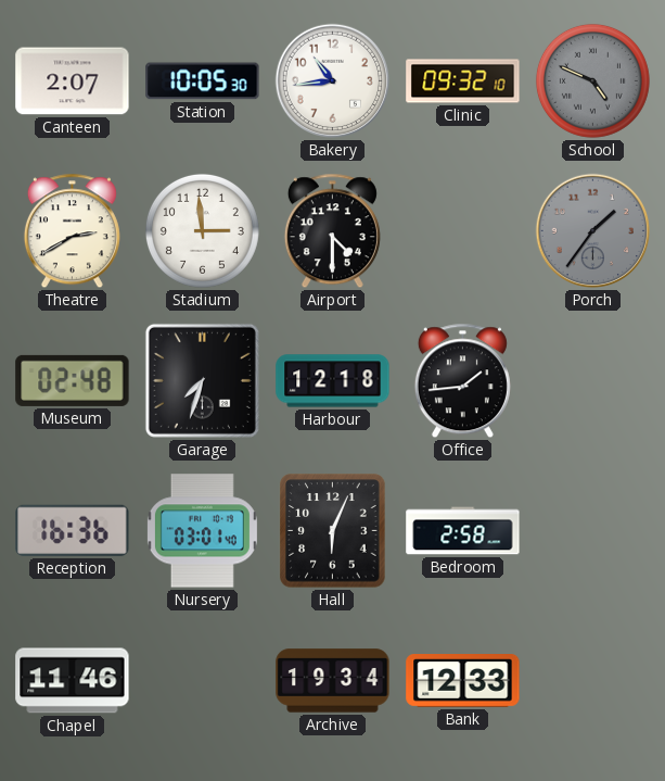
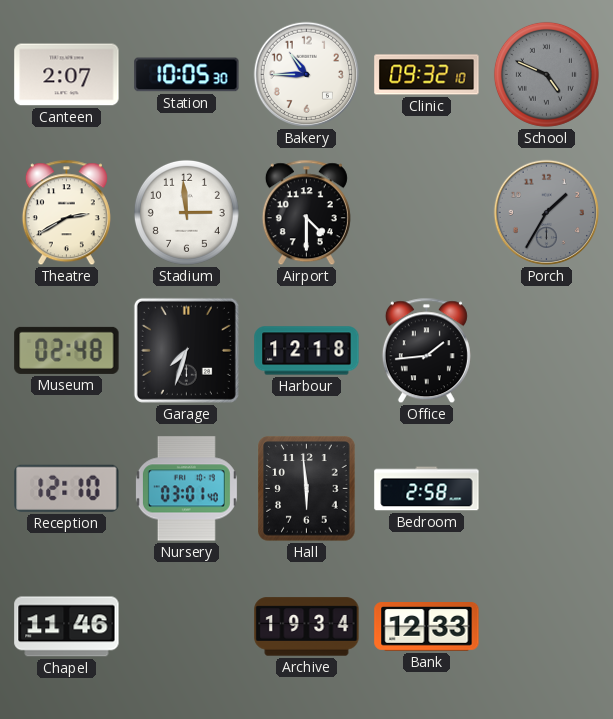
Bakery: 10:44 -> 10:45 (307, 75)
Porch: 1:36 -> 1:35 (547, 213)
Reception: 16:36 -> 12:10 (67, 488)
Hall: 6:04 -> 5:59 (307, 489)
